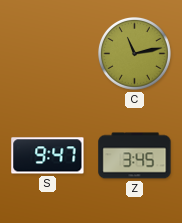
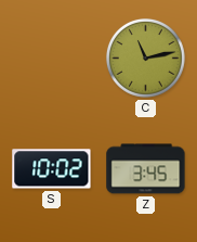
S: 9:47 -> 10:02 (52, 169)
